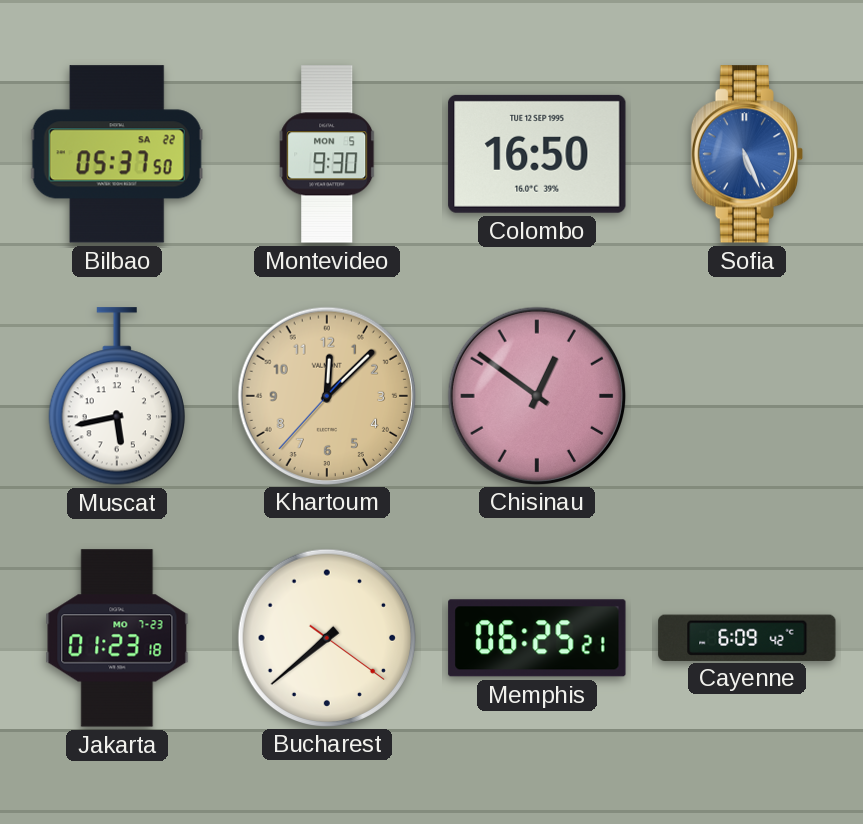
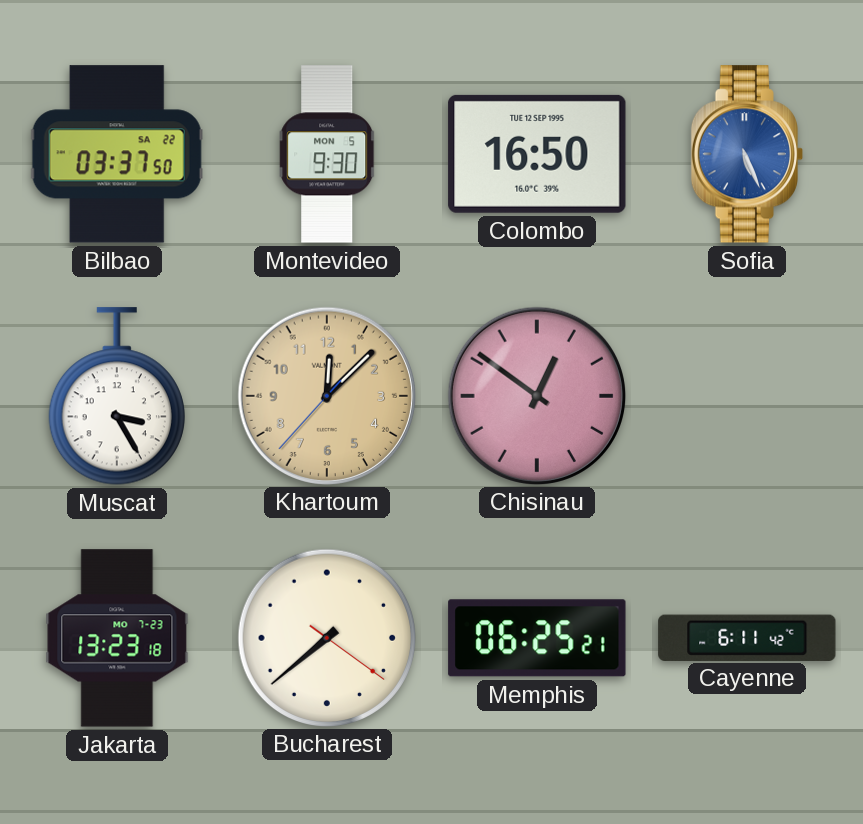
Bilbao: 05:37 -> 03:37 (117, 154)
Muscat: 5:43 -> 3:25 (117, 396)
Jakarta: 01:23 -> 13:23 (117, 638)
Cayenne: 6:09 -> 6:11 (747, 637)
